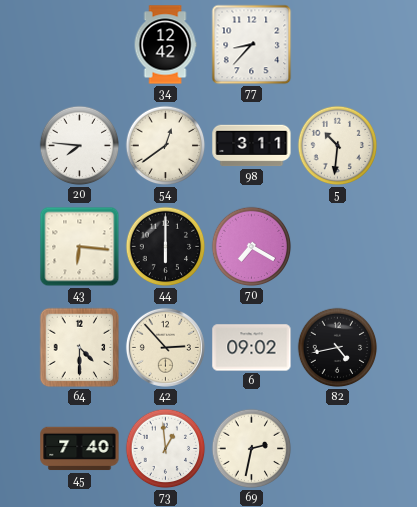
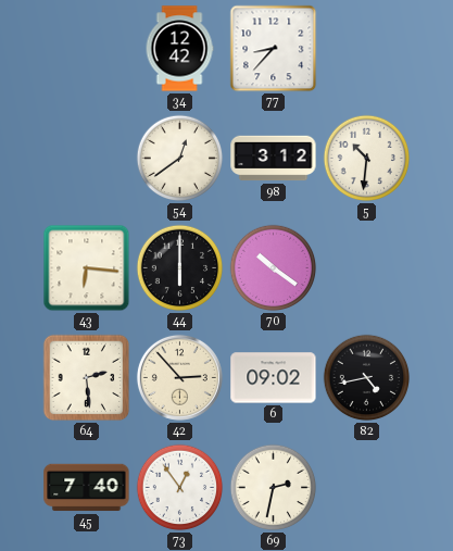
20: 7:46 -> none (80, 146)
98: 3:11 -> 3:12 (274, 159)
70: 7:20 -> 10:21 (274, 268)
64: 4:30 -> 2:29 (87, 378)
73: 12:59 -> 12:54 (180, 488)
